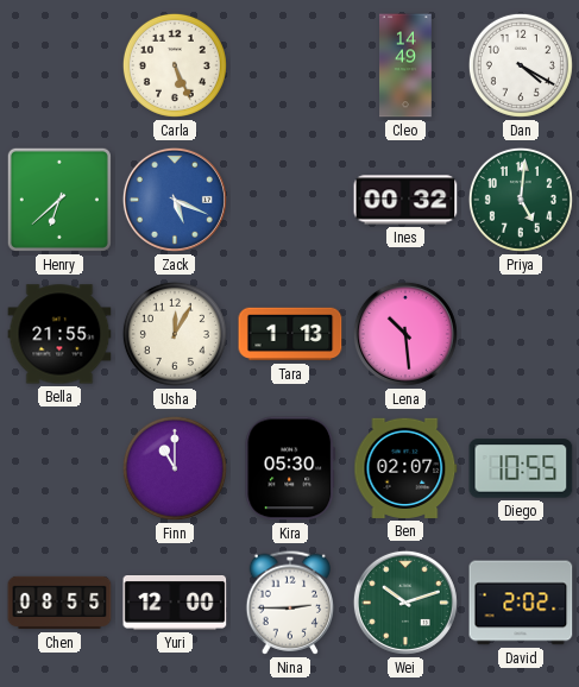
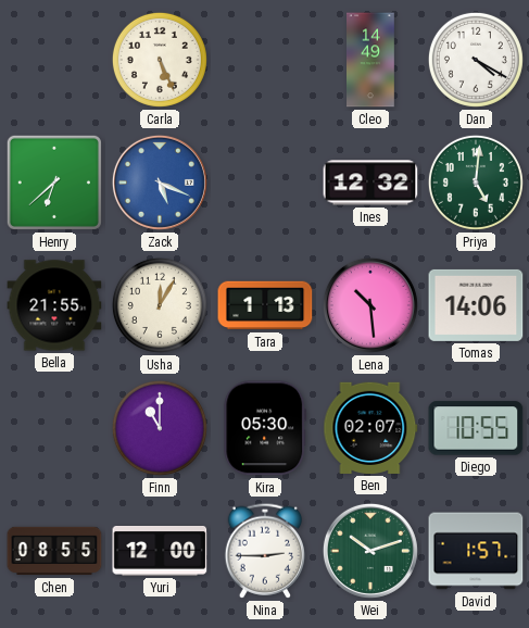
Ines: 00:32 -> 12:32 (370, 183)
Tomas: none -> 14:06 (476, 305)
David: 2:02 -> 1:57 (476, 551)
